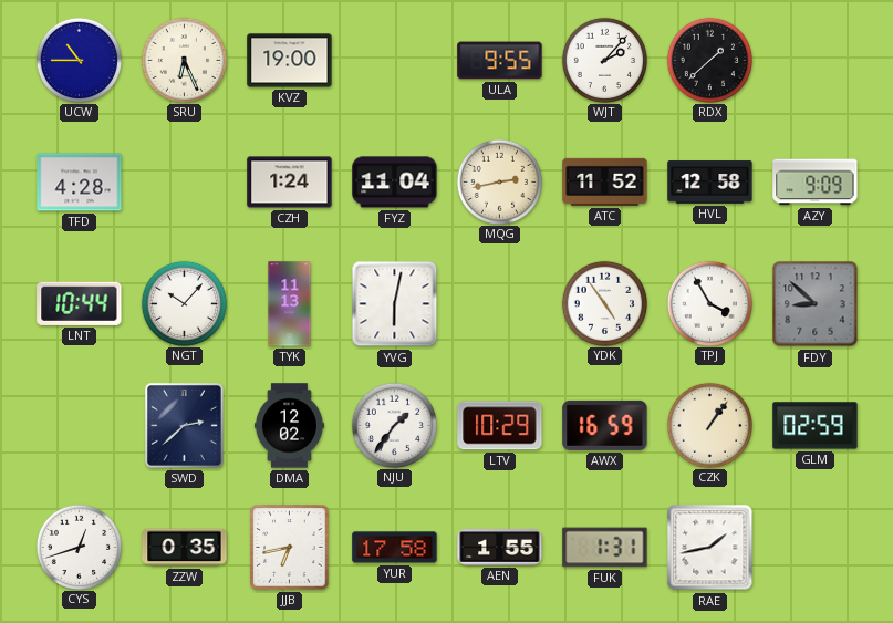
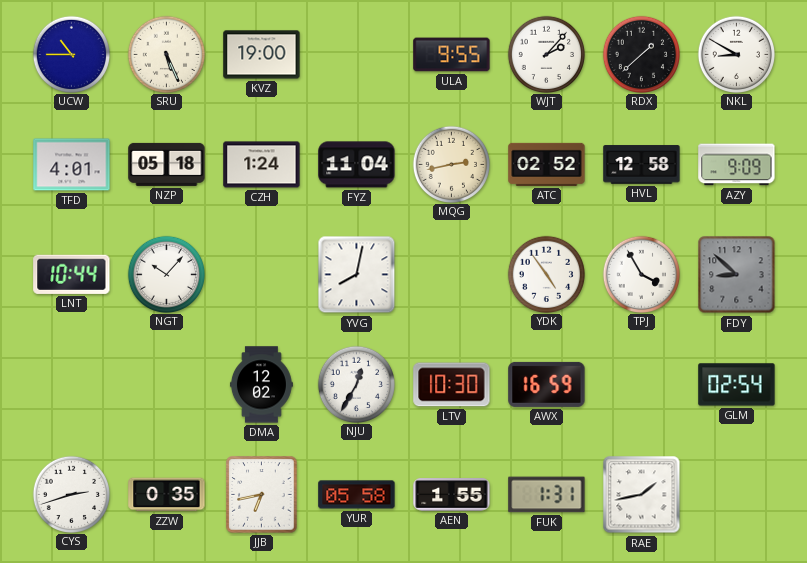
SRU: 6:26 -> 5:26 (166, 54)
NKL: none -> 8:50 (736, 54)
TFD: 4:28 -> 4:01 (72, 165)
NZP: none -> 05:18 (167, 164)
ATC: 11:52 -> 02:52 (547, 164)
TYK: 11:13 -> none (290, 304)
YVG: 6:02 -> 8:02 (357, 275)
SWD: 2:38 -> none (184, 425)
NJU: 1:36 -> 12:35 (356, 384)
LTV: 10:29 -> 10:30 (452, 385)
CZK: 1:06 -> none (709, 425)
GLM: 02:59 -> 02:54 (737, 385)
CYS: 12:42 -> 2:42 (71, 494)
YUR: 17:58 -> 05:58 (357, 495)
